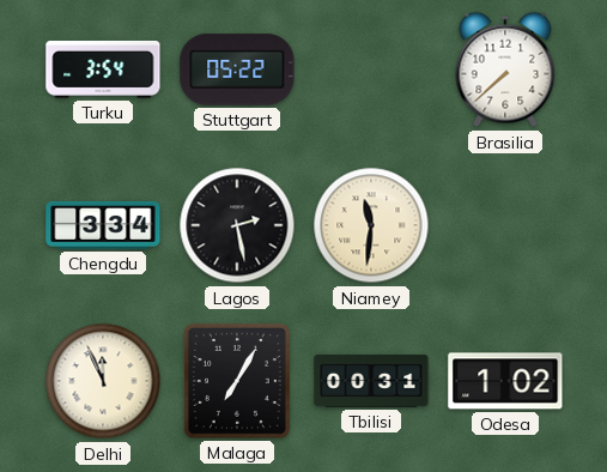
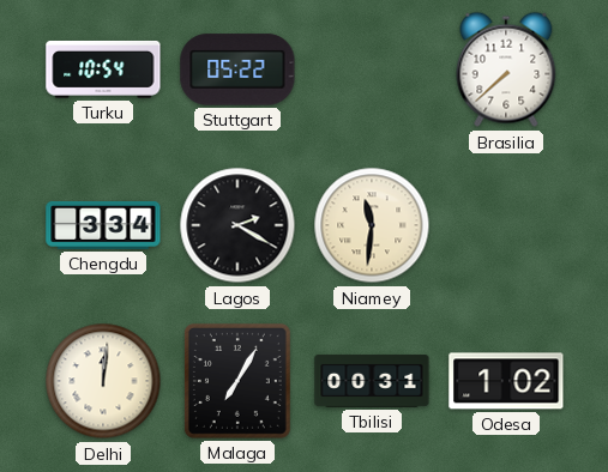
Turku: 3:54 -> 10:54 (103, 69)
Lagos: 2:28 -> 2:20 (237, 225)
Delhi: 11:56 -> 12:01 (103, 381)
